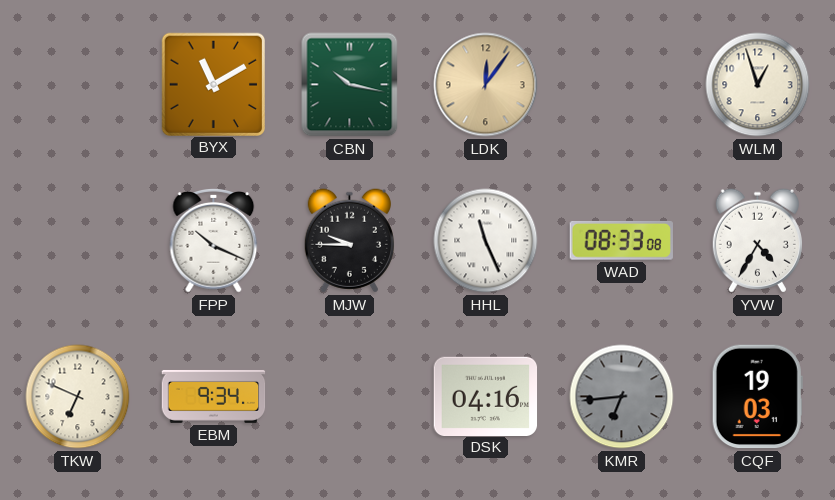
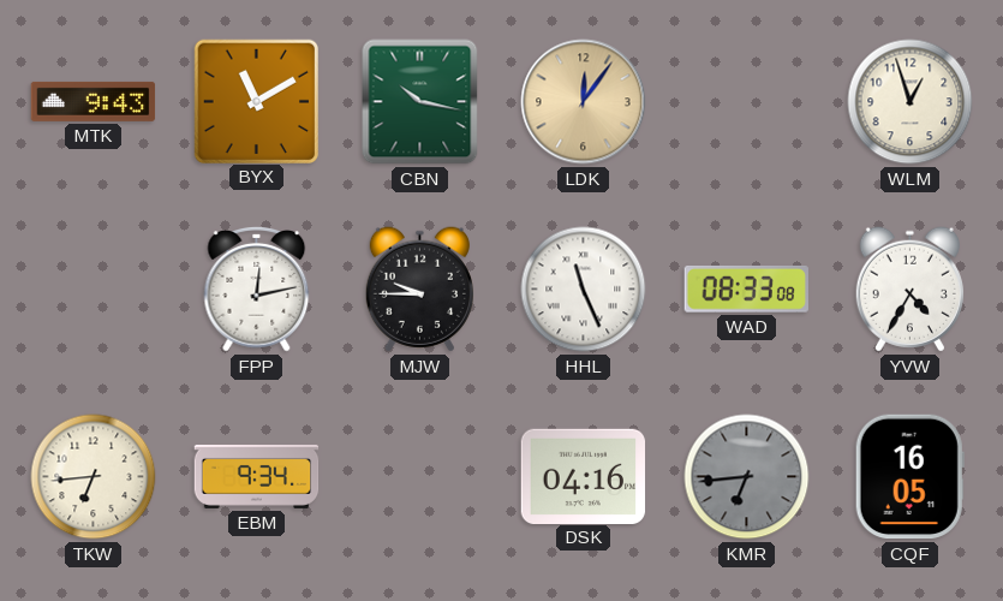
MTK: none -> 9:43 (94, 101)
FPP: 10:19 -> 12:13 (257, 288)
TKW: 6:49 -> 6:44 (94, 477)
CQF: 19:03 -> 16:05 (909, 477)
